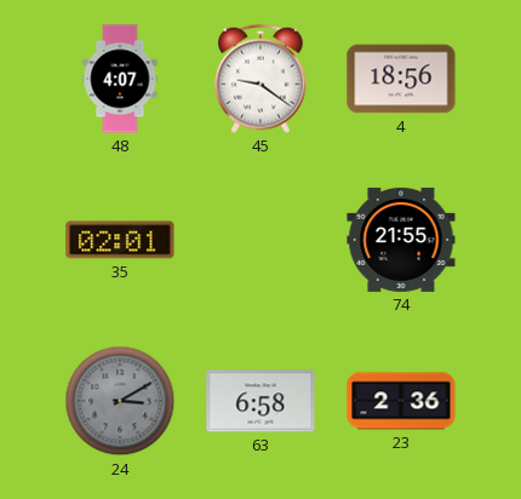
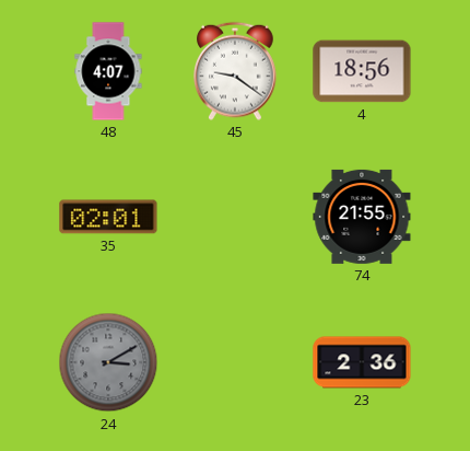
63: 6:58 -> none (260, 401)
